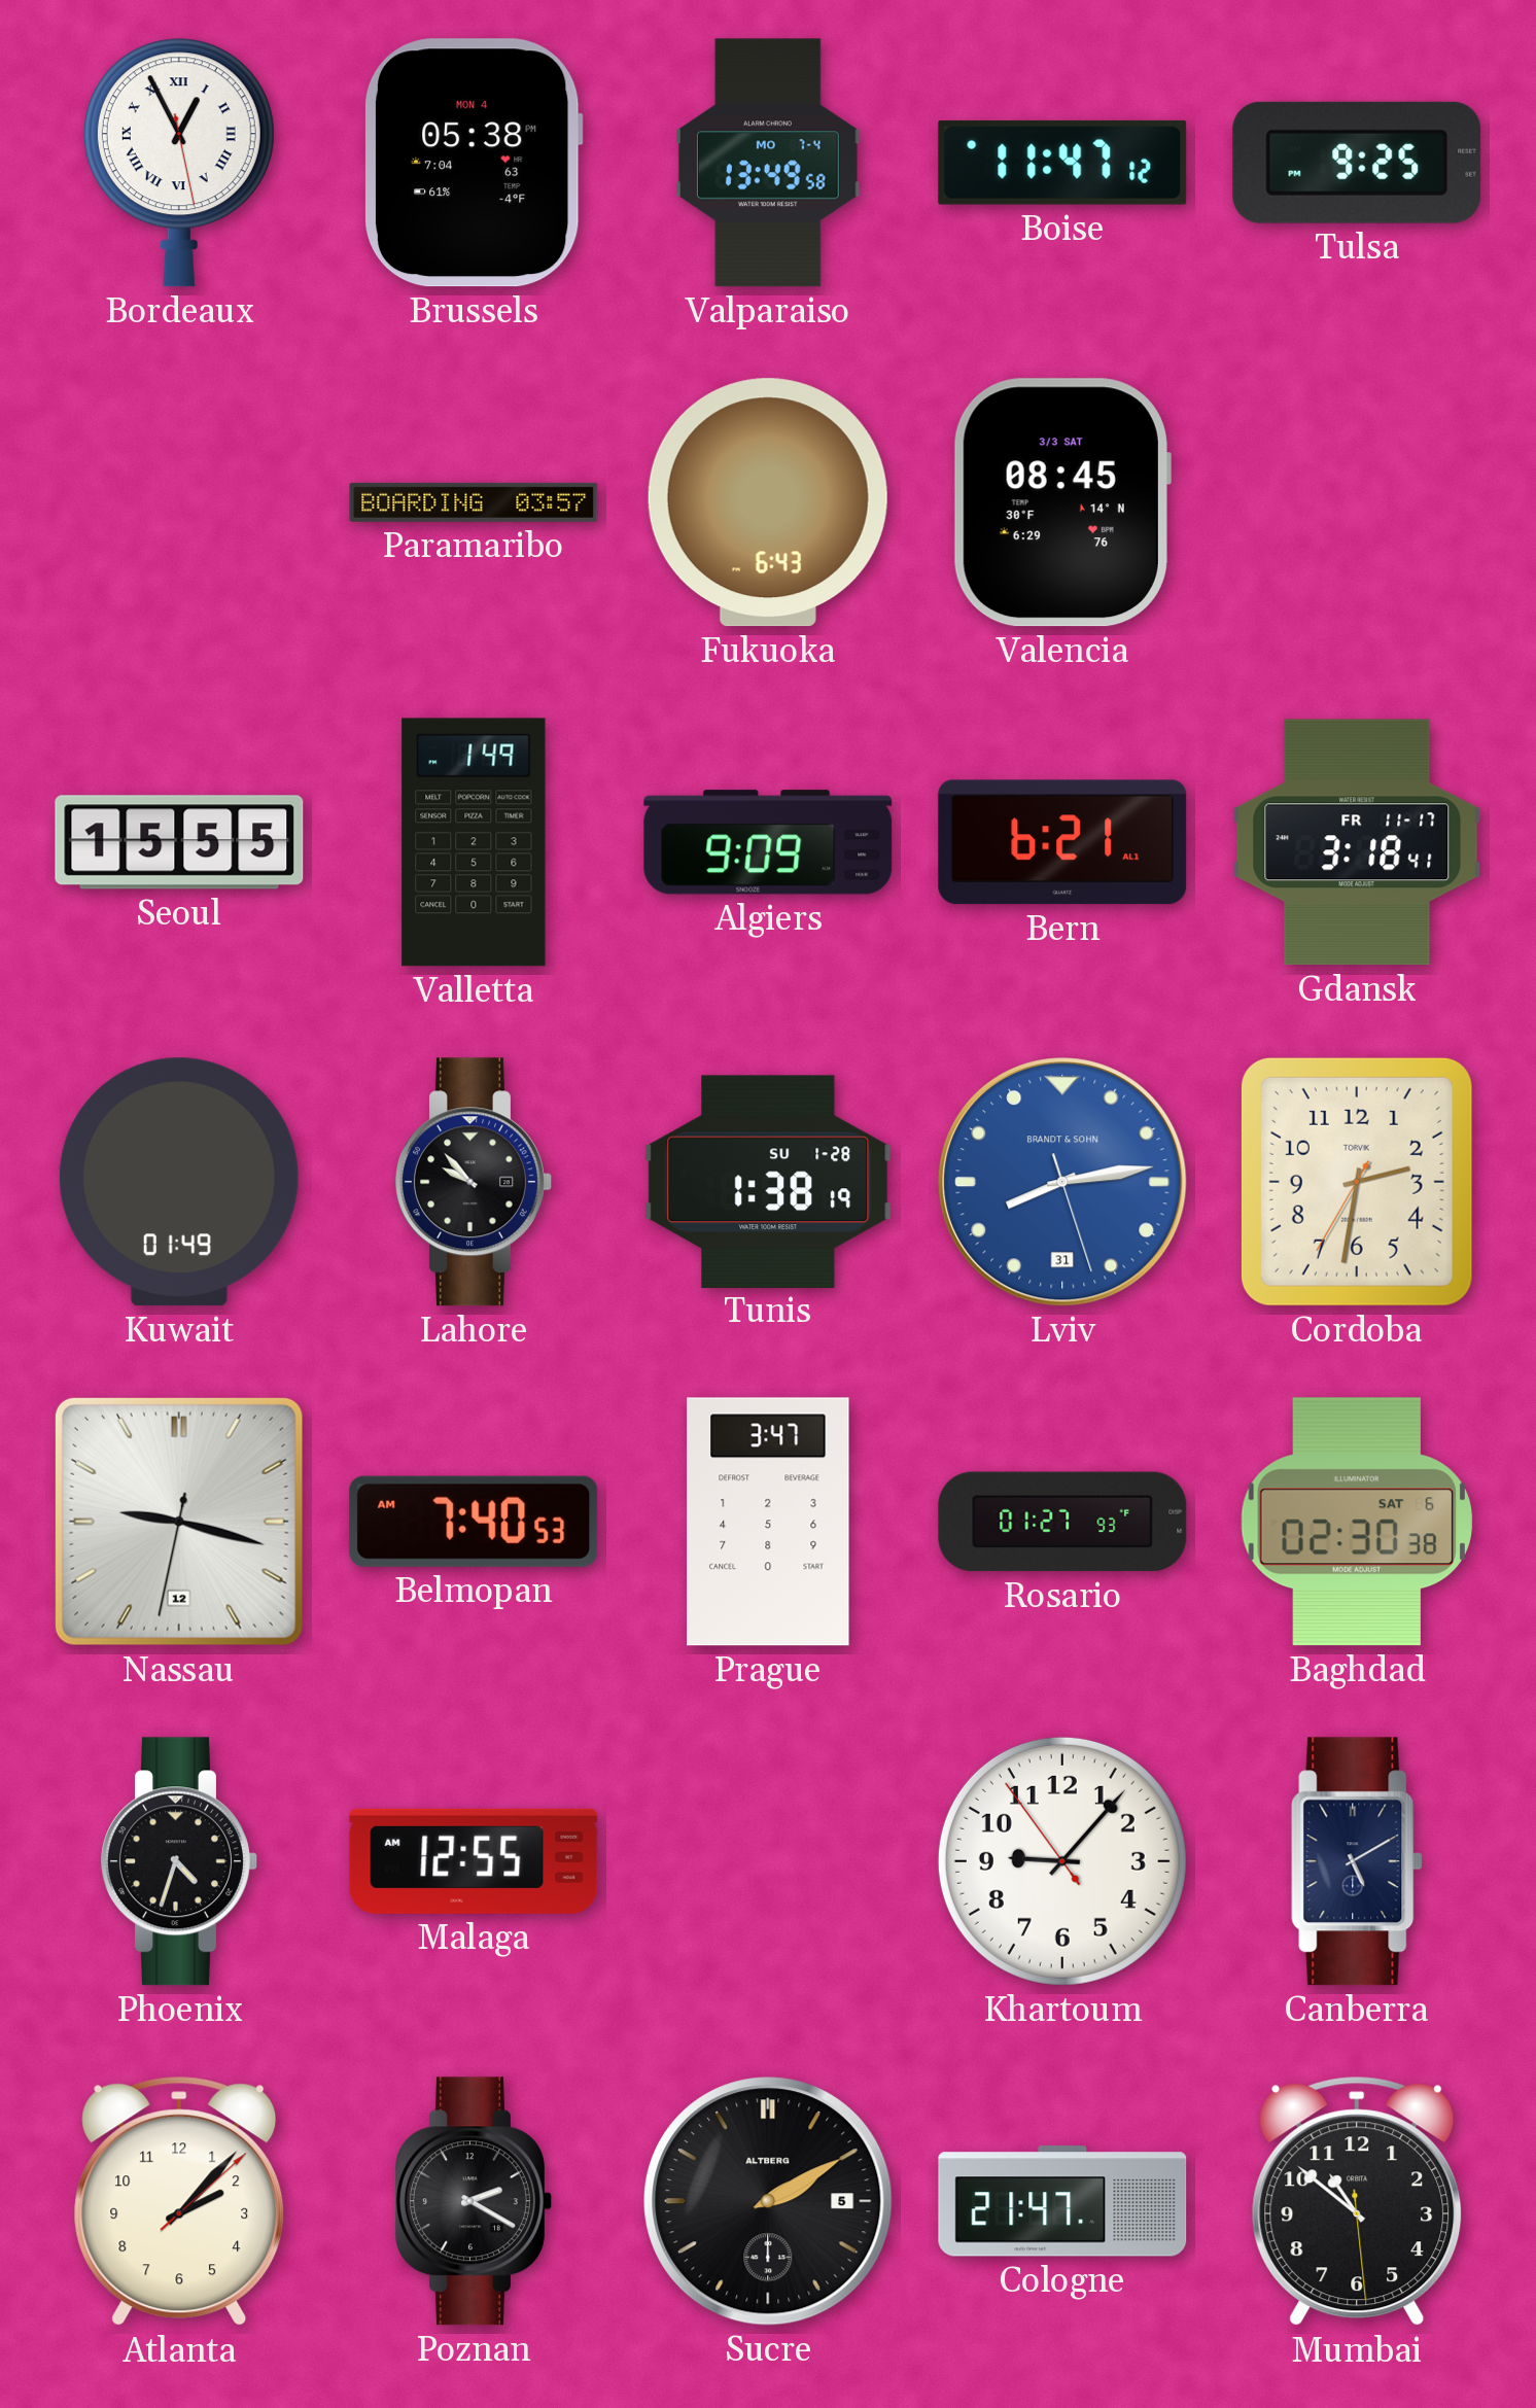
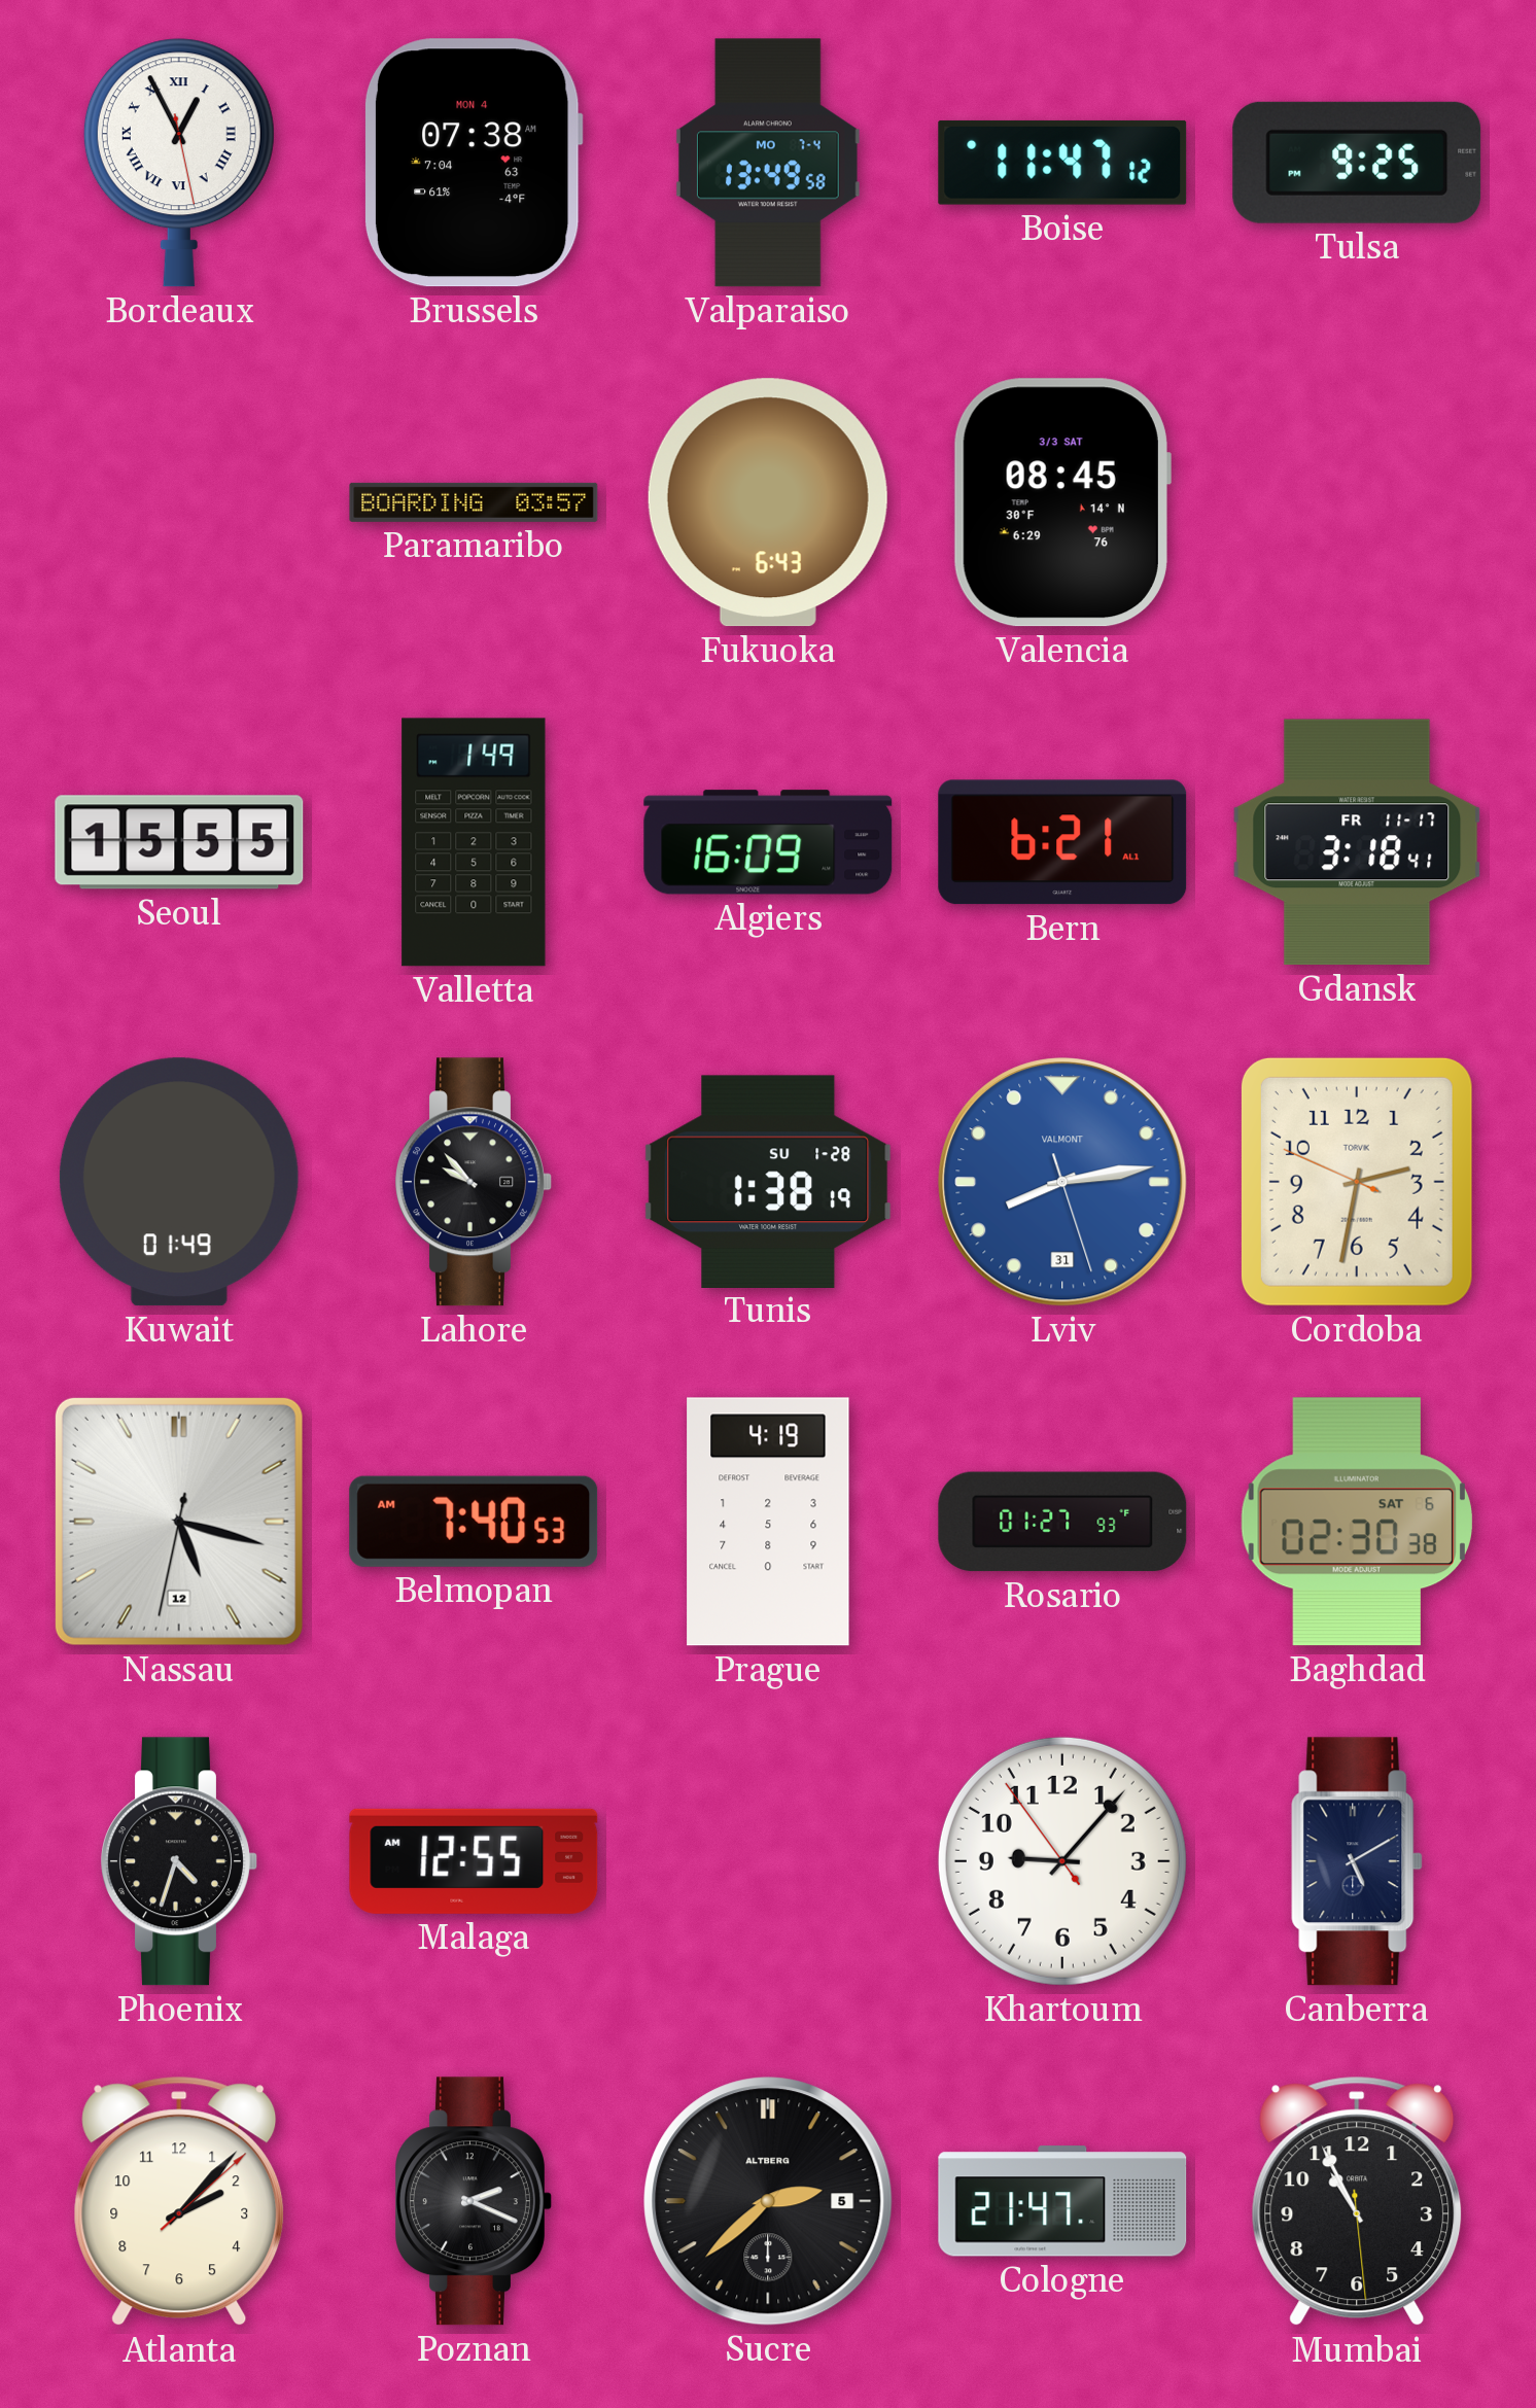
Brussels: 05:38 -> 07:38 (474, 163)
Algiers: 9:09 -> 16:09 (768, 842)
Lviv brand: BRANDT & SOHN -> VALMONT (1062, 1182)
Cordoba: 2:31:35 -> 2:31:49 (1357, 1182)
Nassau: 9:17 -> 5:17 (179, 1522)
Prague: 3:47 -> 4:19 (768, 1522)
Poznan: 2:20 -> 2:19 (474, 2201)
Sucre: 2:10 -> 2:38 (768, 2201)
Mumbai: 10:51 -> 10:55 (1357, 2201)
